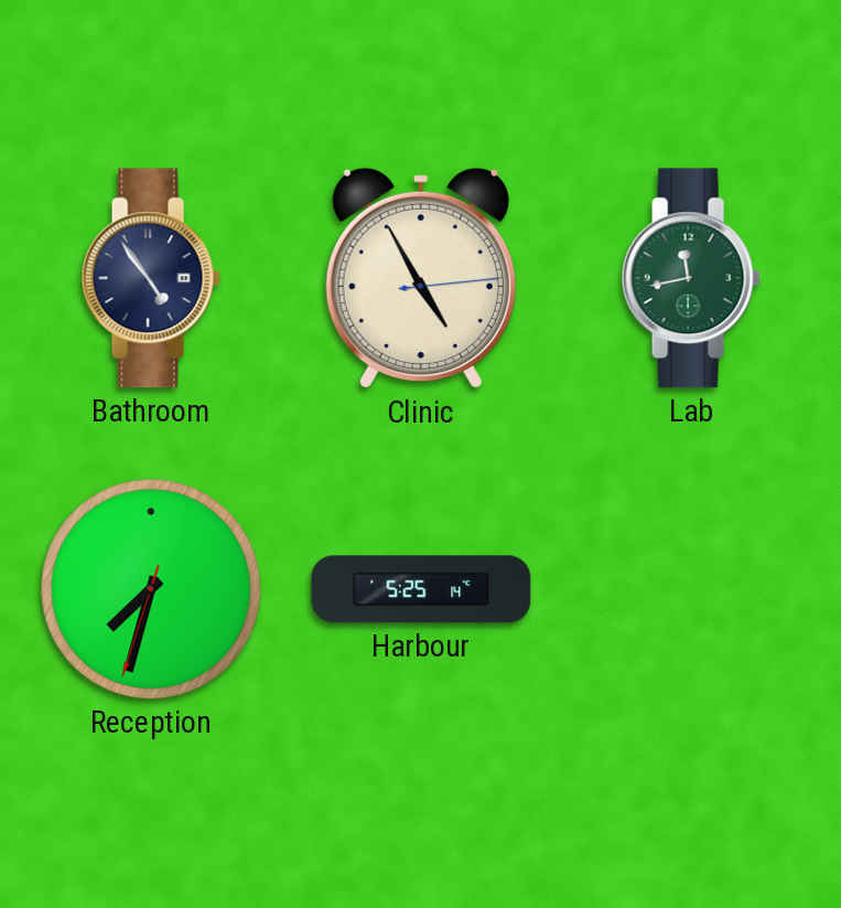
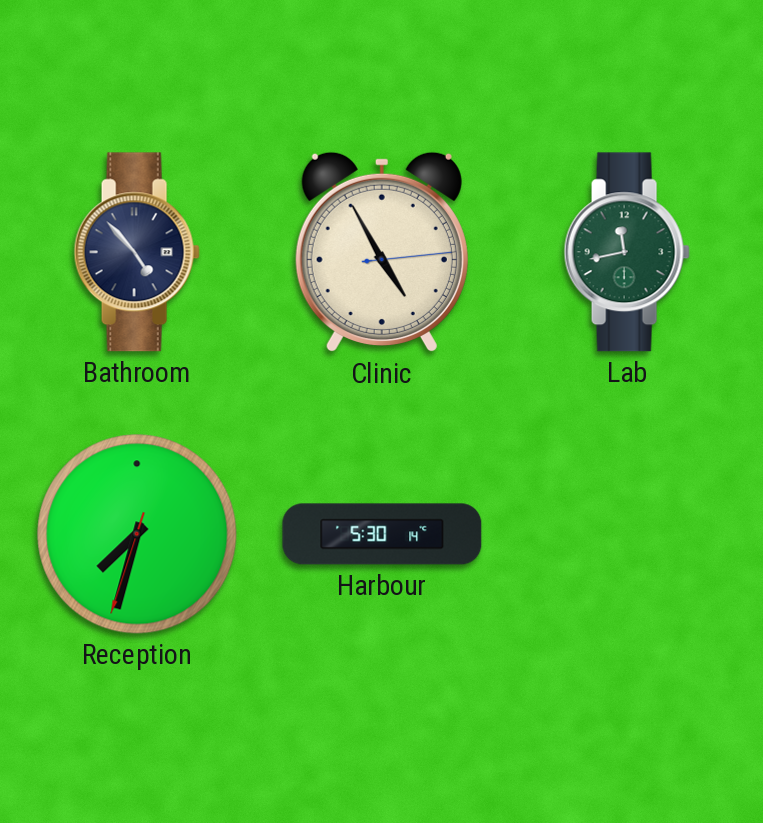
Bathroom: 4:54 -> 4:53 (137, 252)
Harbour: 5:25 -> 5:30 (382, 534)
